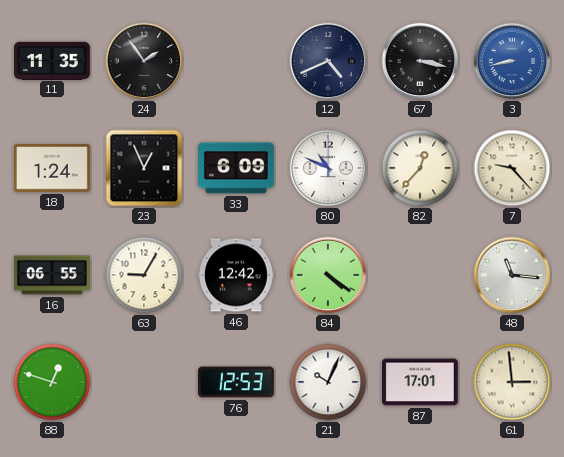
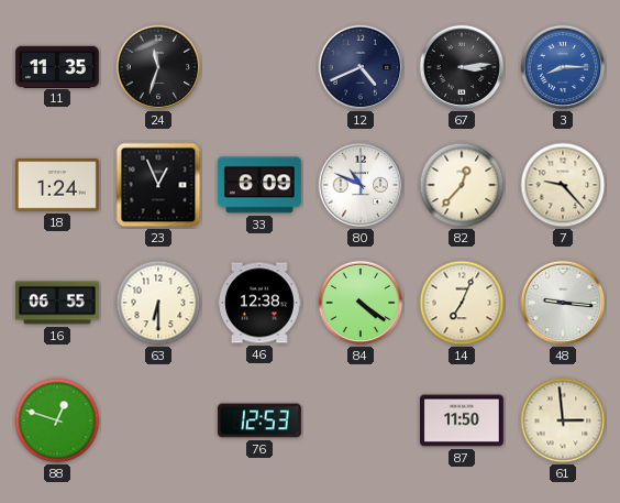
24: 1:54 -> 11:33 (158, 67)
67: 3:17 -> 3:14 (462, 67)
3: 8:43 -> 8:15 (563, 67)
63: 9:05 -> 6:30 (158, 303)
46: 12:42 -> 12:38 (259, 303)
14: none -> 7:04 (462, 303)
48: 11:16 -> 9:16 (563, 303)
21: 10:04 -> none (328, 382)
87: 17:01 -> 11:50 (463, 420)
